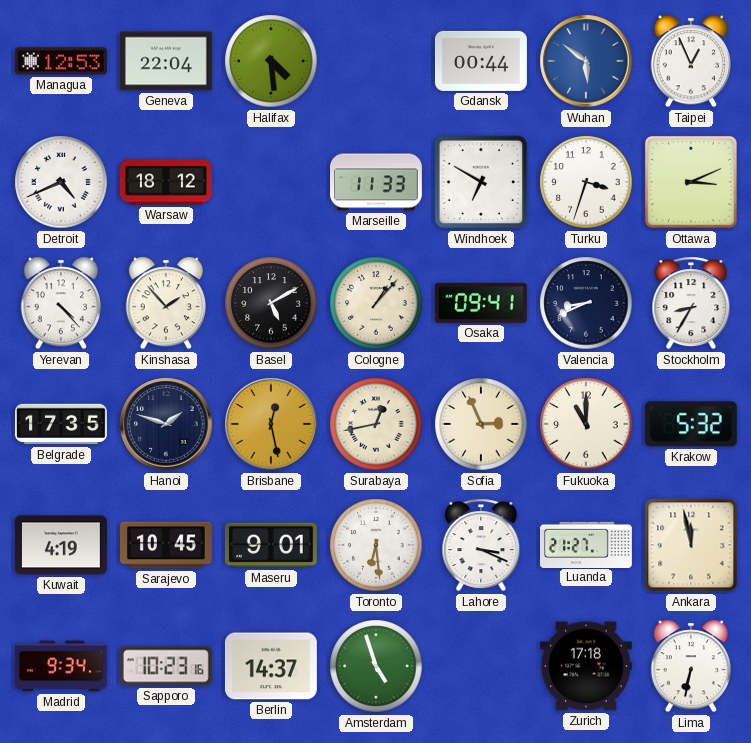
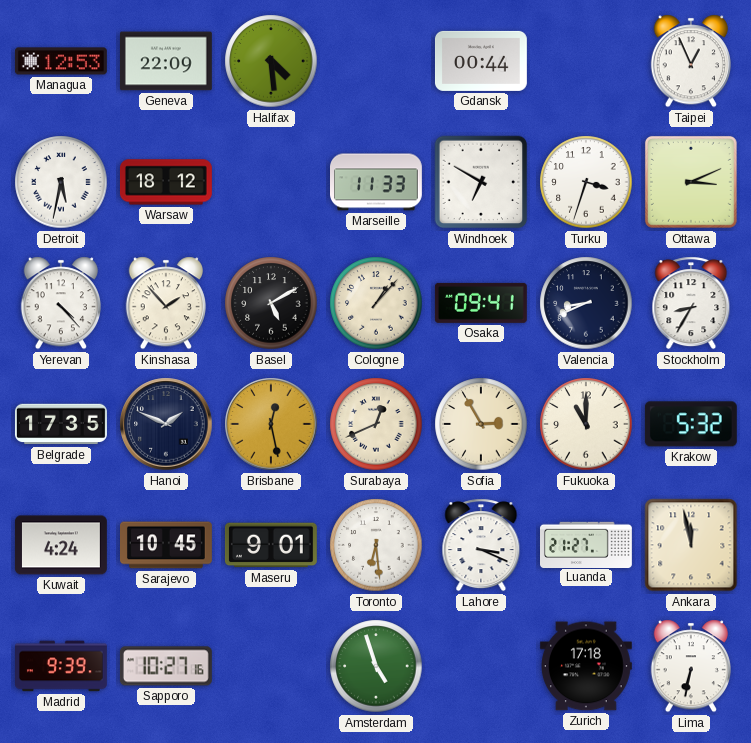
Geneva: 22:04 -> 22:09 (166, 61)
Wuhan: 5:51 -> none (586, 61)
Detroit: 4:41 -> 5:32 (61, 182)
Hanoi: 1:48 -> 1:49 (166, 424)
Surabaya: 12:43 -> 12:41 (376, 424)
Sofia: 2:56 -> 2:55 (481, 424)
Kuwait: 4:19 -> 4:24 (61, 545)
Madrid: 9:34 -> 9:39 (62, 666)
Sapporo: 10:23 -> 10:27 (166, 666)
Berlin: 14:37 -> none (271, 666)
